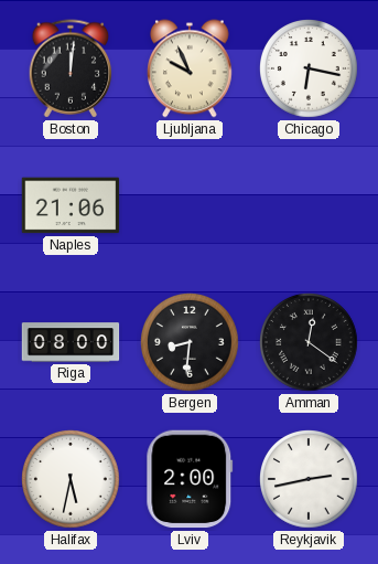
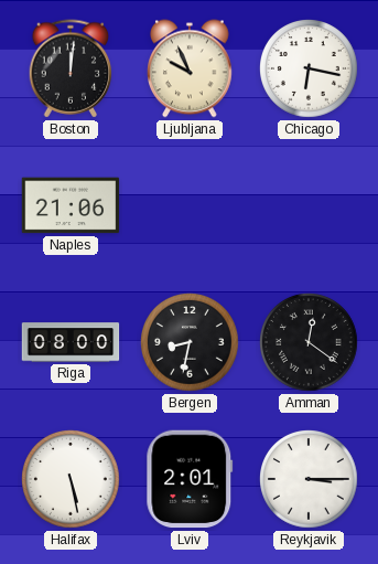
Bergen: 8:31 -> 8:32 (191, 343)
Halifax: 5:32 -> 5:28 (72, 480)
Lviv: 2:00 -> 2:01 (190, 479)
Reykjavik: 2:43 -> 3:15 (310, 480)
